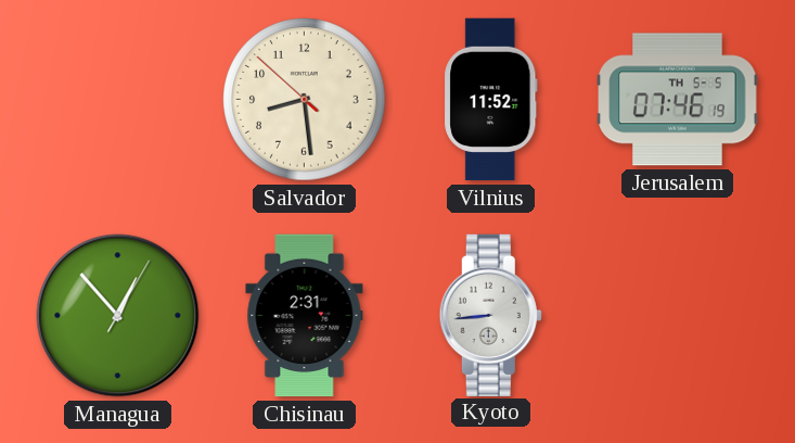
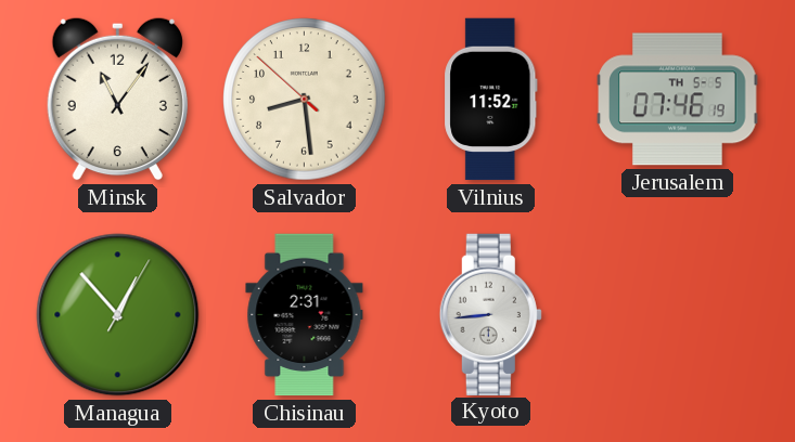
Minsk: none -> 11:06 (117, 99)
